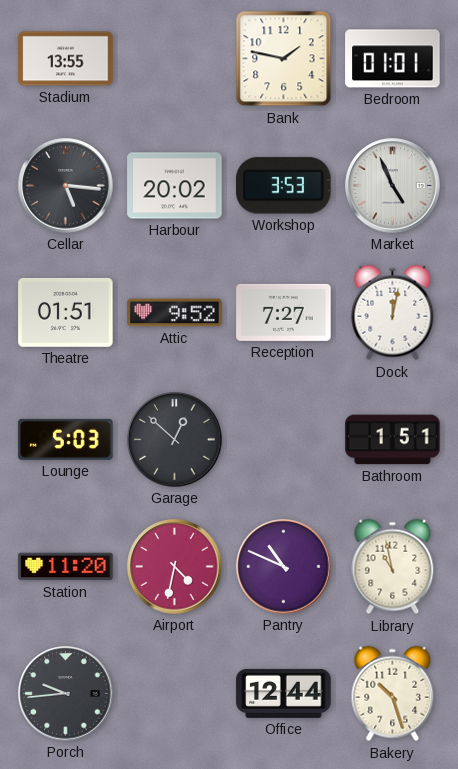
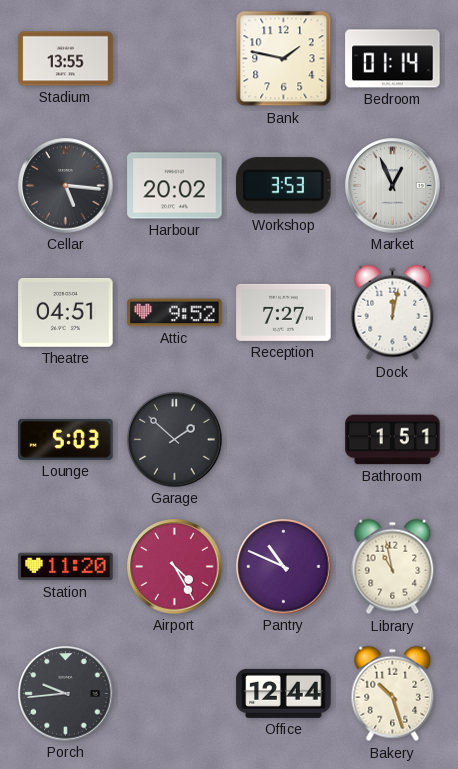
Bedroom: 01:01 -> 01:14 (393, 59)
Market: 4:56 -> 12:56 (393, 186)
Theatre: 01:51 -> 04:51 (66, 312)
Garage: 12:52 -> 1:52 (175, 440)
Airport: 4:32 -> 4:25 (175, 567)
